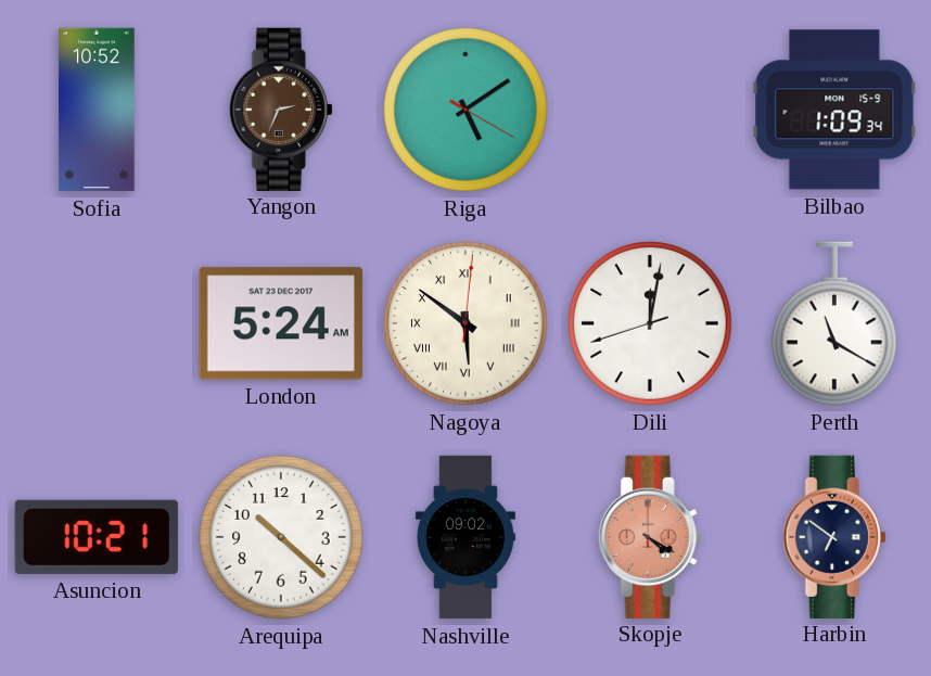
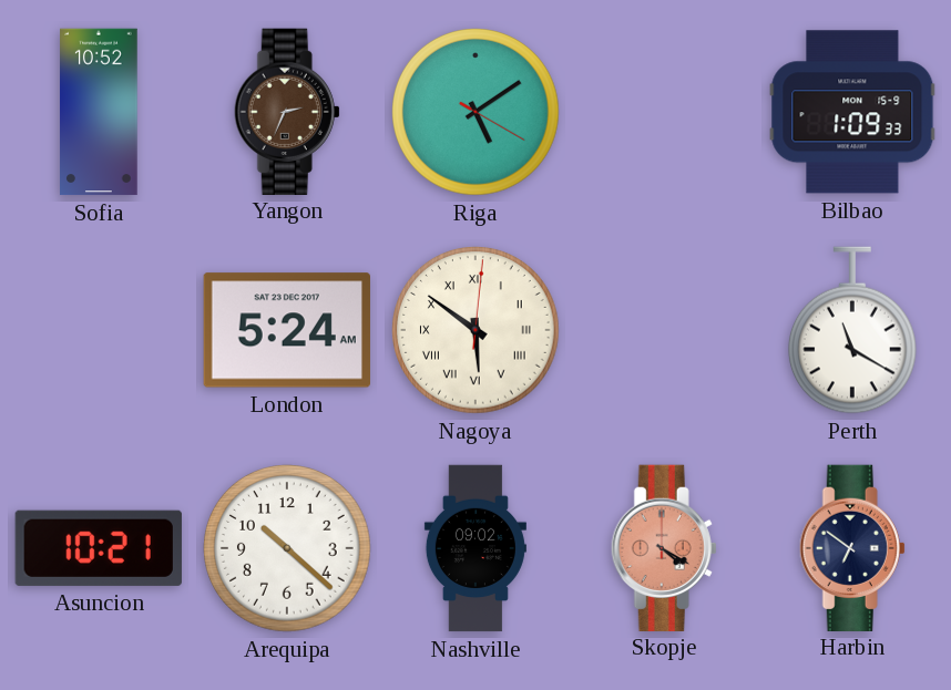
Bilbao: 1:09:34 -> 1:09:33 (852, 112)
Dili: 12:01 -> none (651, 324)
